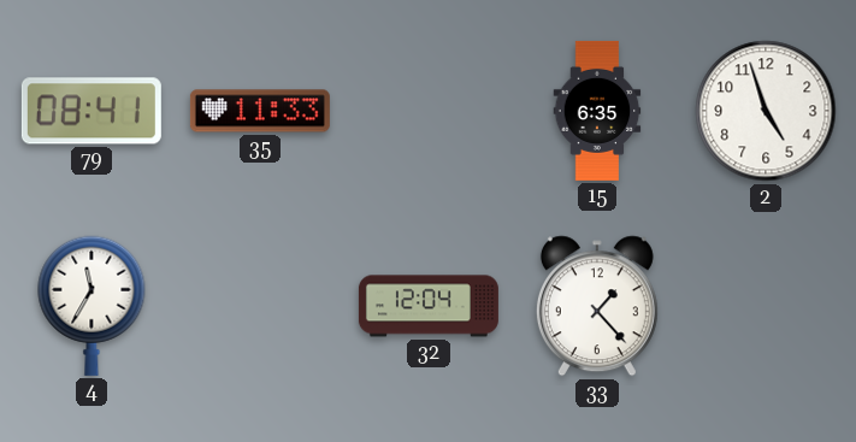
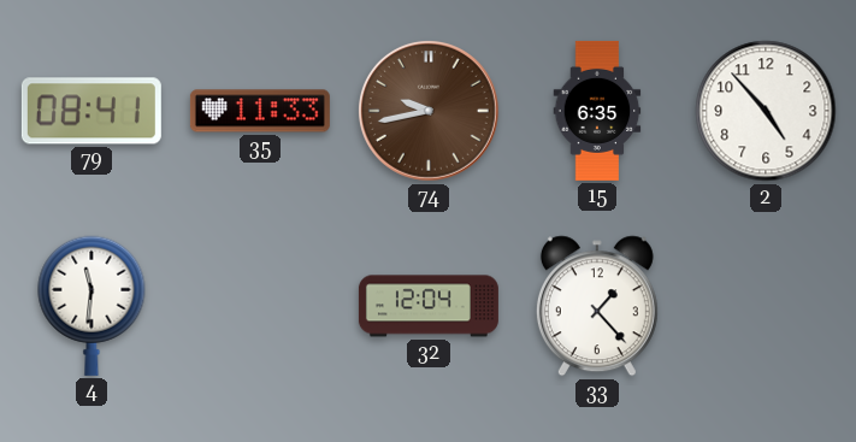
74: none -> 9:43 (429, 111)
2: 4:57 -> 4:53 (766, 111)
4: 11:35 -> 11:31 (91, 306)
